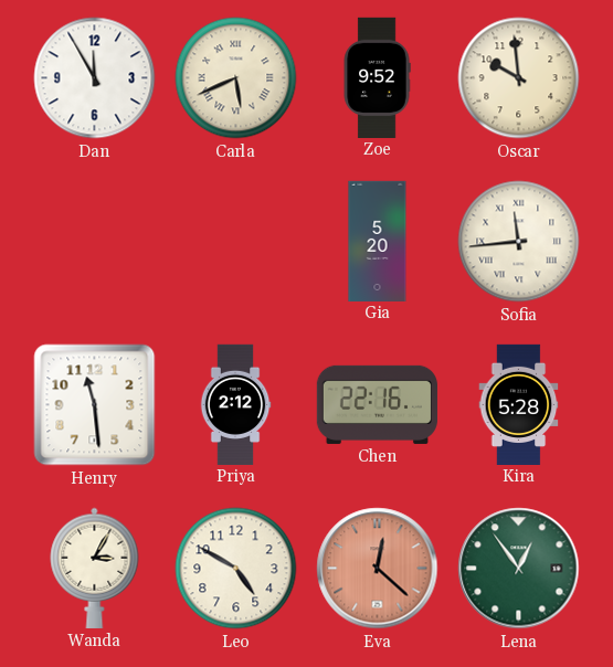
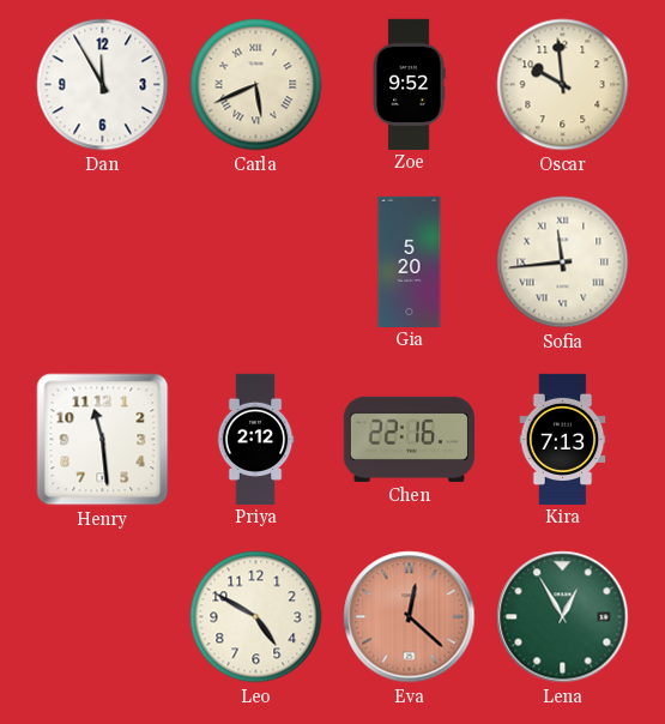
Kira: 5:28 -> 7:13 (563, 439)
Wanda: 3:05 -> none (95, 568)
Lena: 12:54 -> 12:55 (563, 617)
